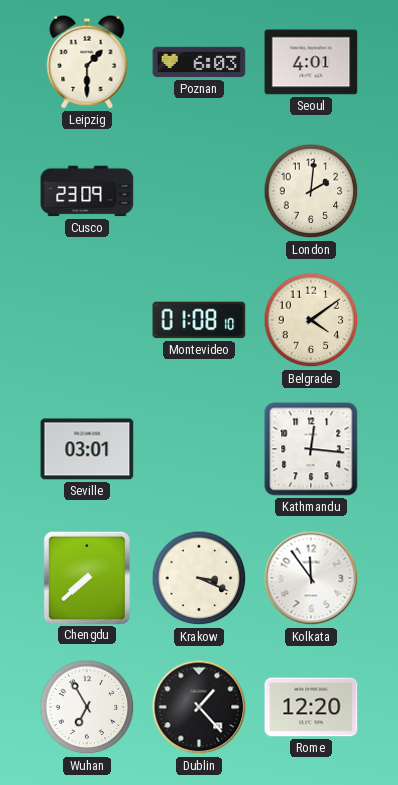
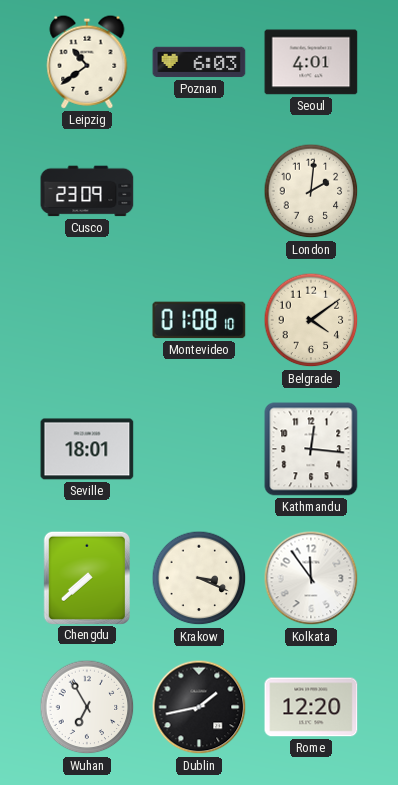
Leipzig: 1:30 -> 10:39 (87, 62)
Seville: 03:01 -> 18:01 (87, 449)
Dublin: 1:23 -> 1:43 (199, 707)
